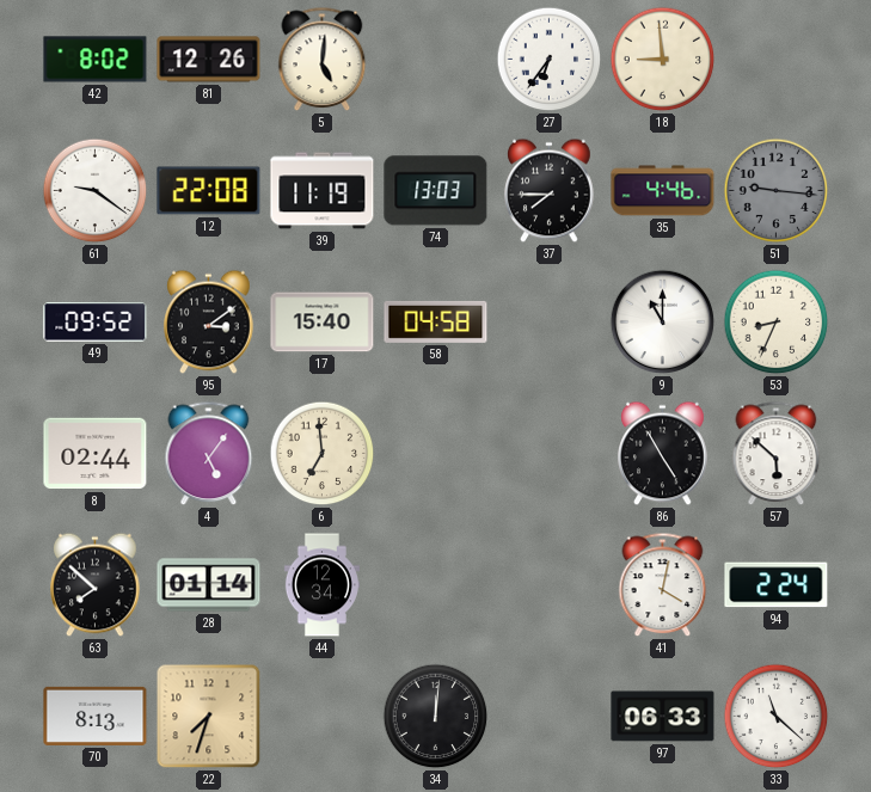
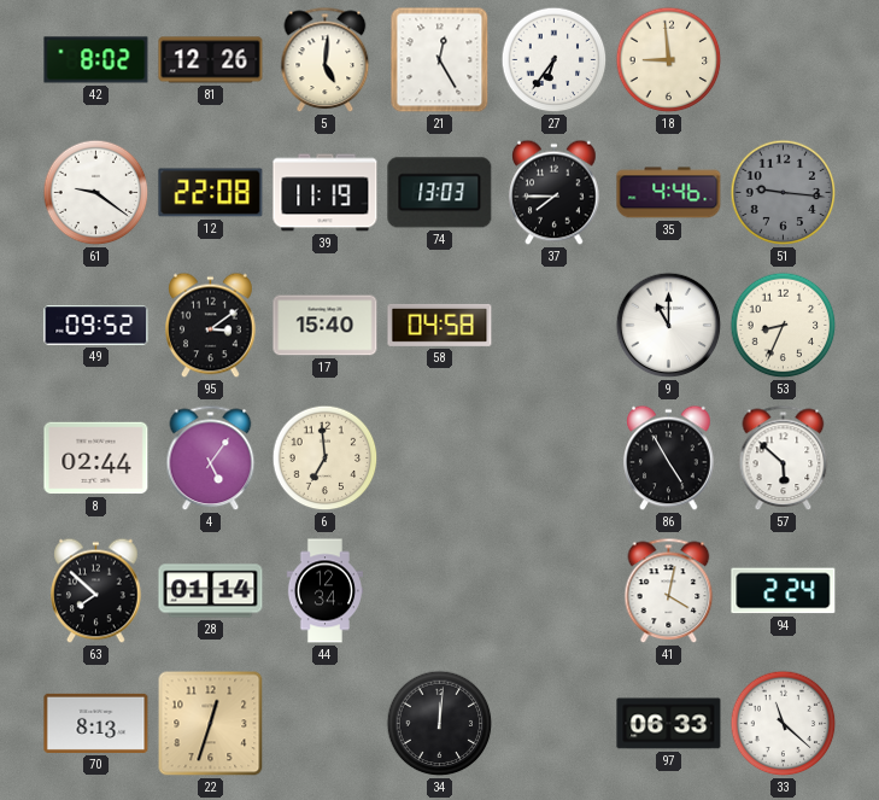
21: none -> 12:25 (440, 60)
22: 7:33 -> 12:33 (211, 724)
